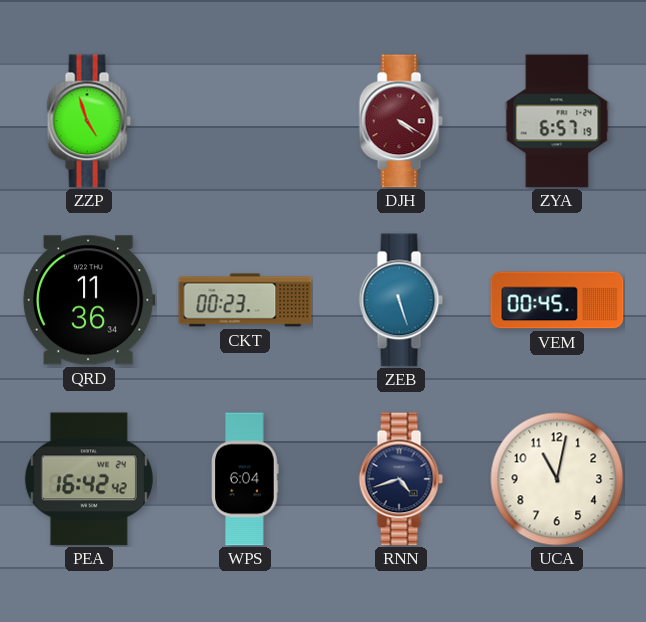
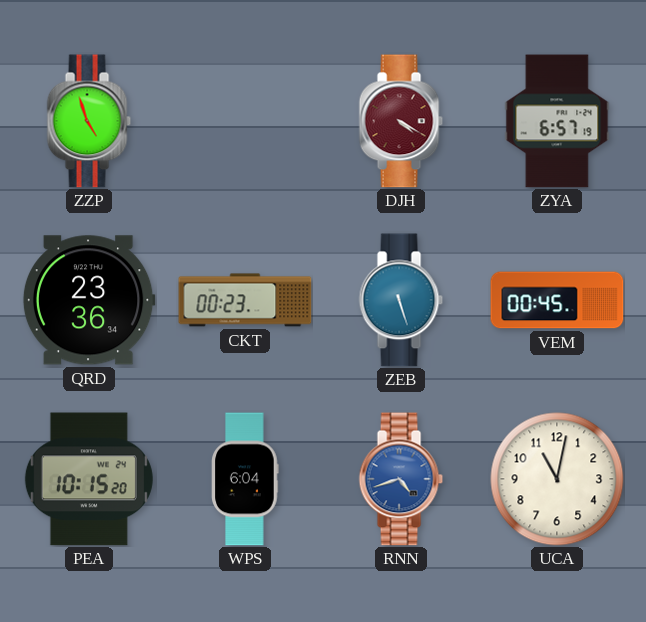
QRD: 11:36 -> 23:36 (89, 300)
PEA: 16:42 -> 10:15 (89, 479)
RNN dial: navy -> blue (401, 479)
